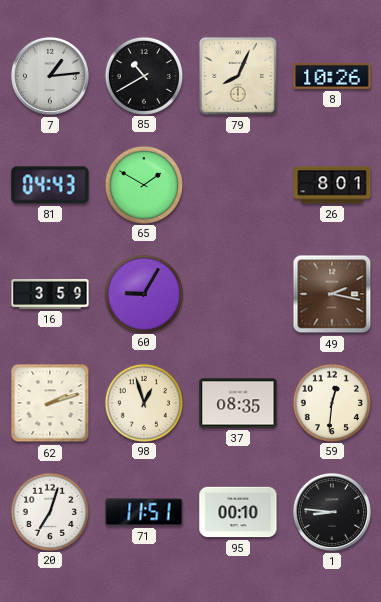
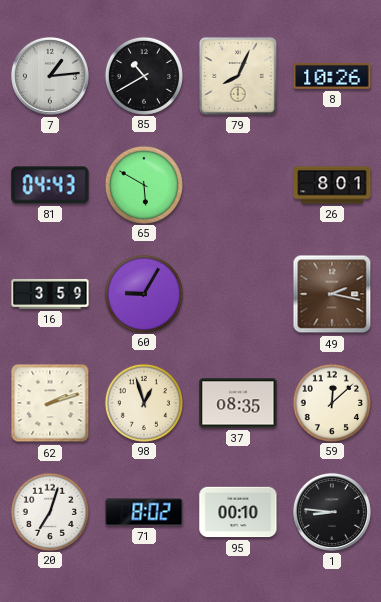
65: 1:50 -> 5:50 (143, 184)
59: 12:31 -> 12:08 (331, 402)
71: 11:51 -> 8:02 (144, 512)
